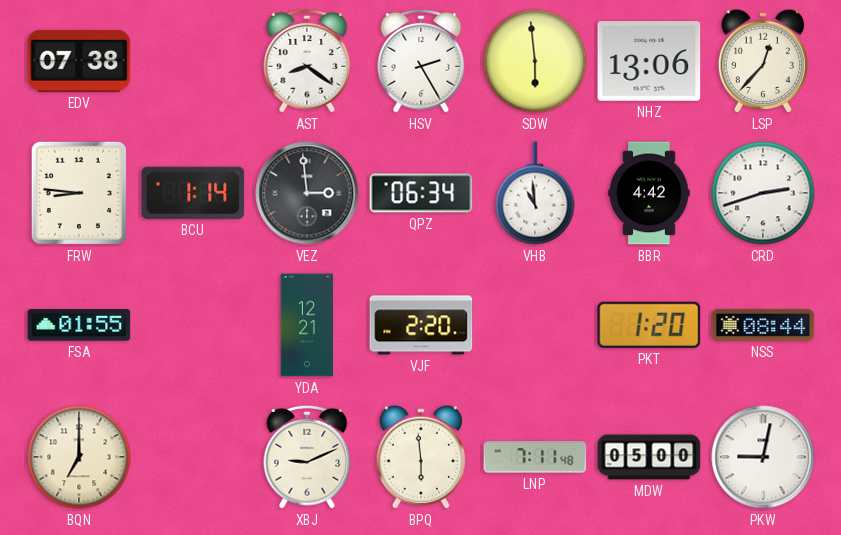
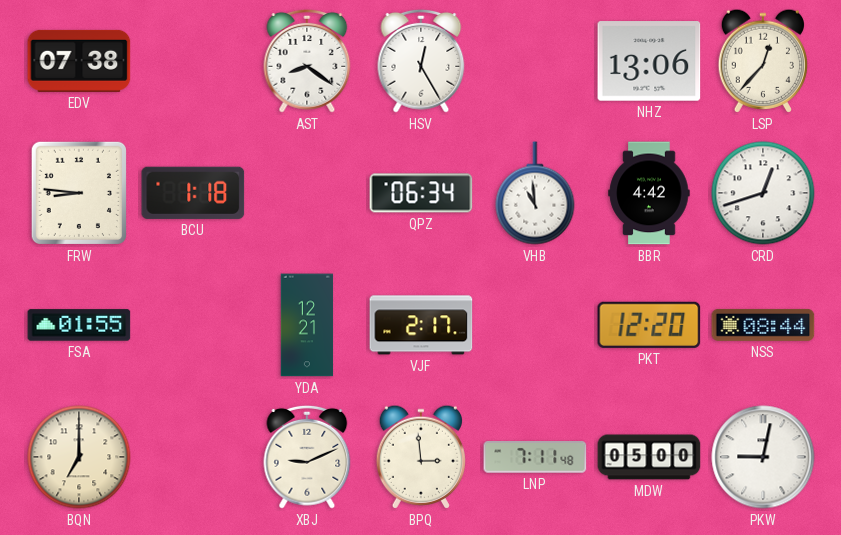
HSV: 2:25 -> 12:25 (421, 61)
SDW: 5:59 -> none (535, 61)
BCU: 1:14 -> 1:18 (193, 193)
VEZ: 2:59 -> none (307, 193)
CRD: 2:42 -> 12:42 (763, 193)
VJF: 2:20 -> 2:17 (421, 325)
PKT: 1:20 -> 12:20 (649, 325)
BPQ: 5:59 -> 2:59 (421, 457)
